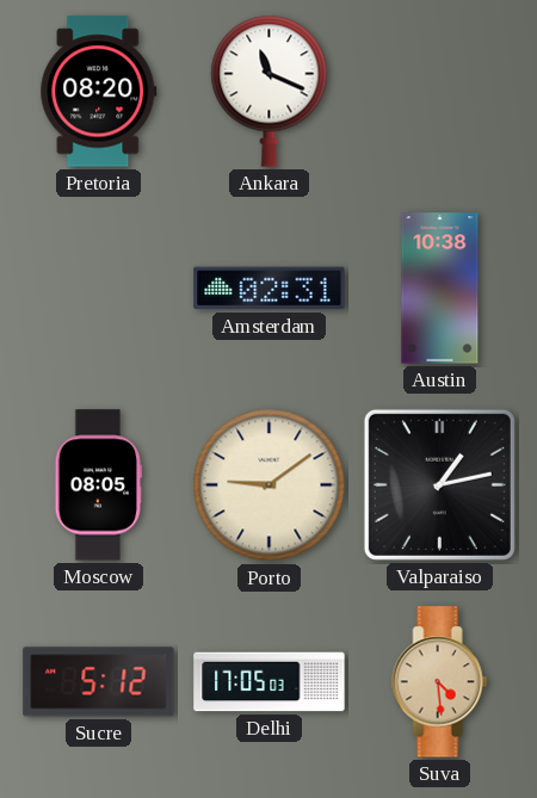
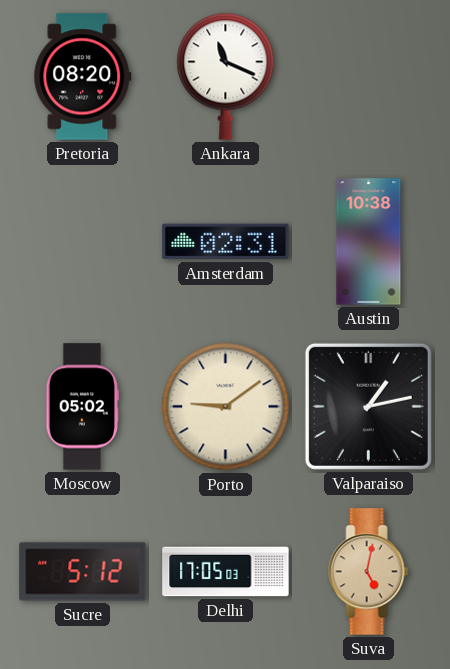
Moscow: 08:05 -> 05:02 (82, 407)
Suva: 4:29 -> 5:02 (369, 572)
